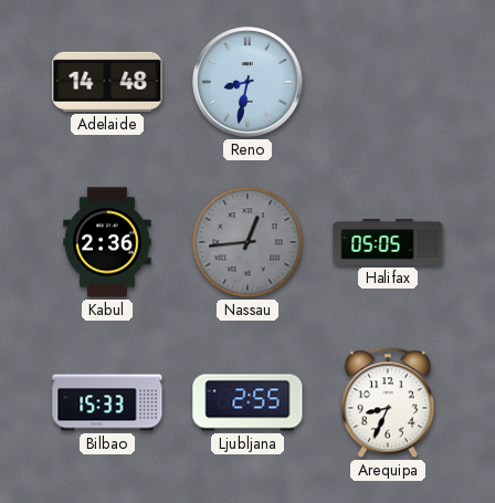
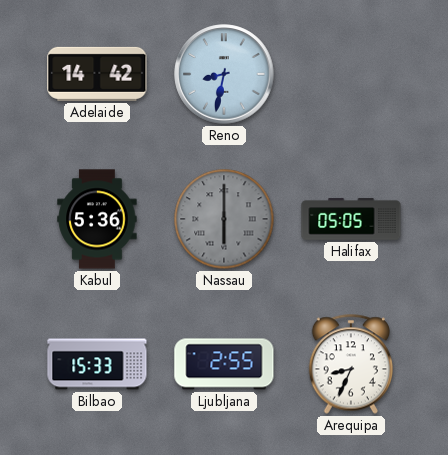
Adelaide: 14:48 -> 14:42 (97, 74)
Kabul: 2:36 -> 5:36 (97, 219)
Nassau: 12:44 -> 6:00 (224, 219)
